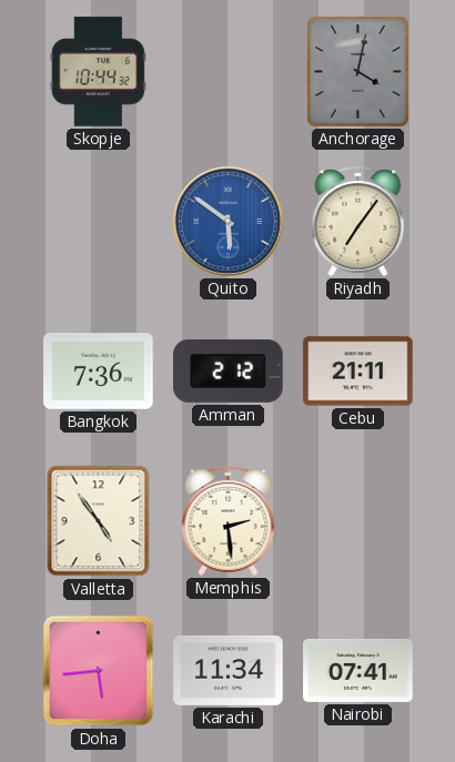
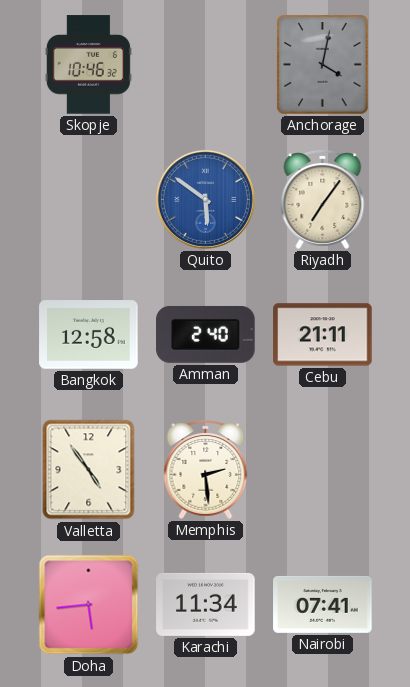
Skopje: 10:44 -> 10:46 (88, 65)
Bangkok: 7:36 -> 12:58 (89, 335)
Amman: 2:12 -> 2:40 (206, 334)
